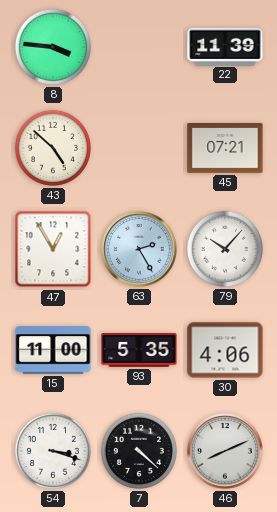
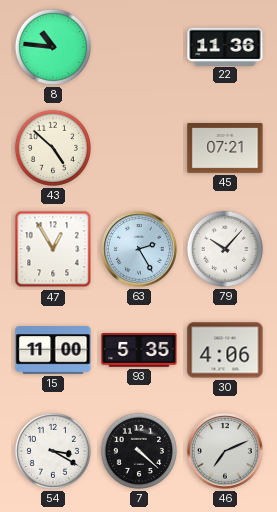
8: 3:46 -> 10:46 (53, 47)
22: 11:39 -> 11:36 (225, 46)
54: 3:18 -> 3:20 (53, 451)
46: 8:11 -> 7:11 (225, 451)
